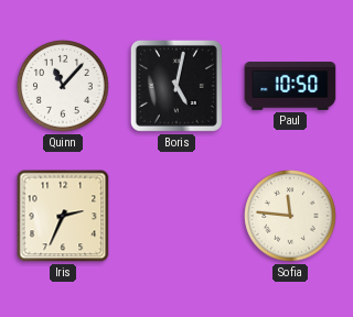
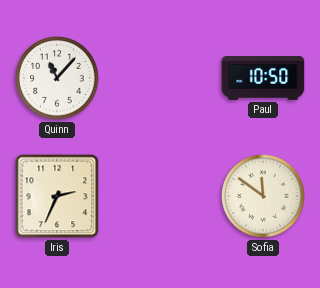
Boris: 5:02 -> none (176, 86)
Sofia: 11:46 -> 11:51 (263, 196)
